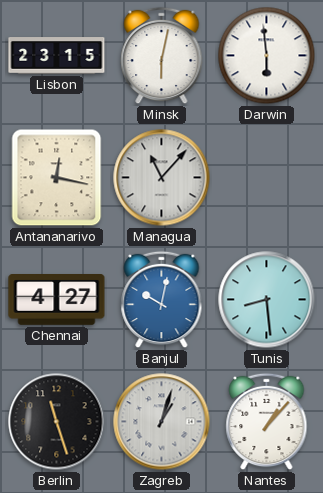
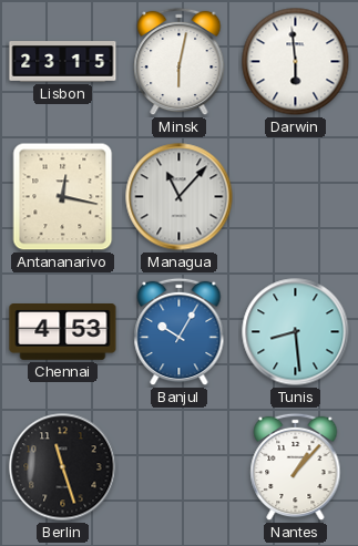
Chennai: 4:27 -> 4:53 (63, 332)
Banjul: 10:02 -> 10:05 (180, 332)
Zagreb: 1:03 -> none (162, 422)
